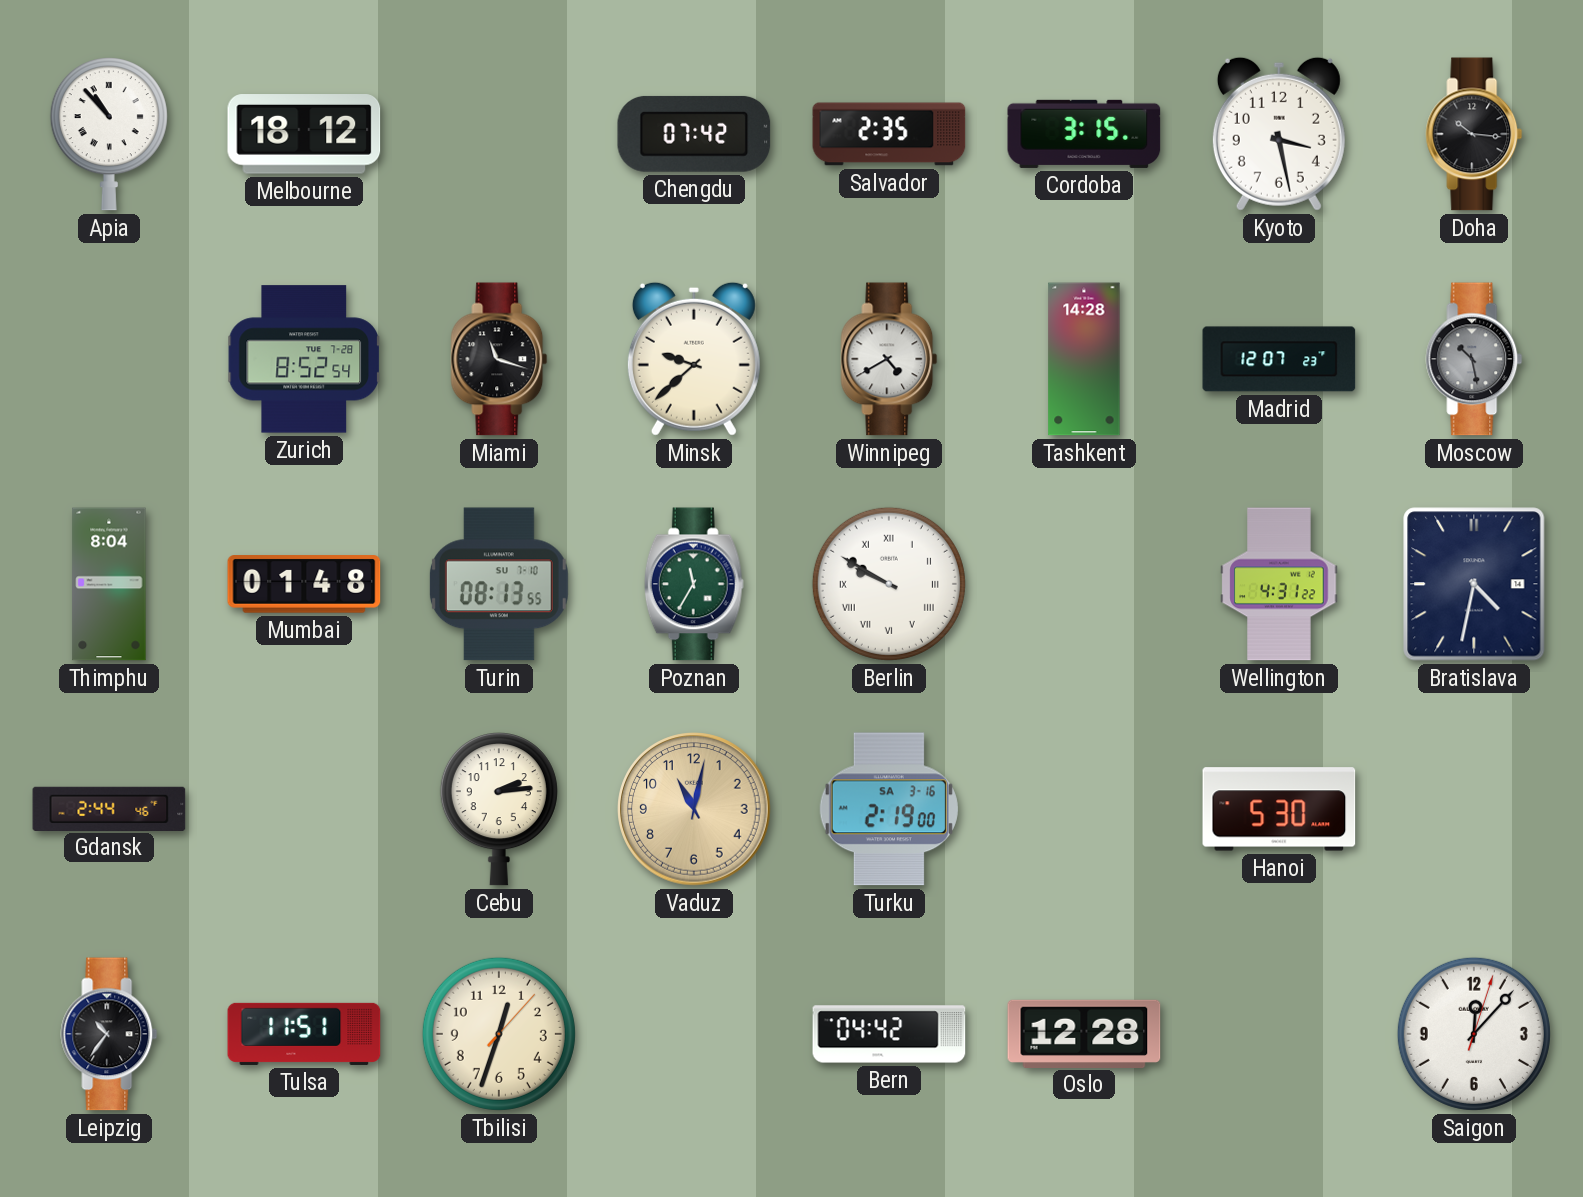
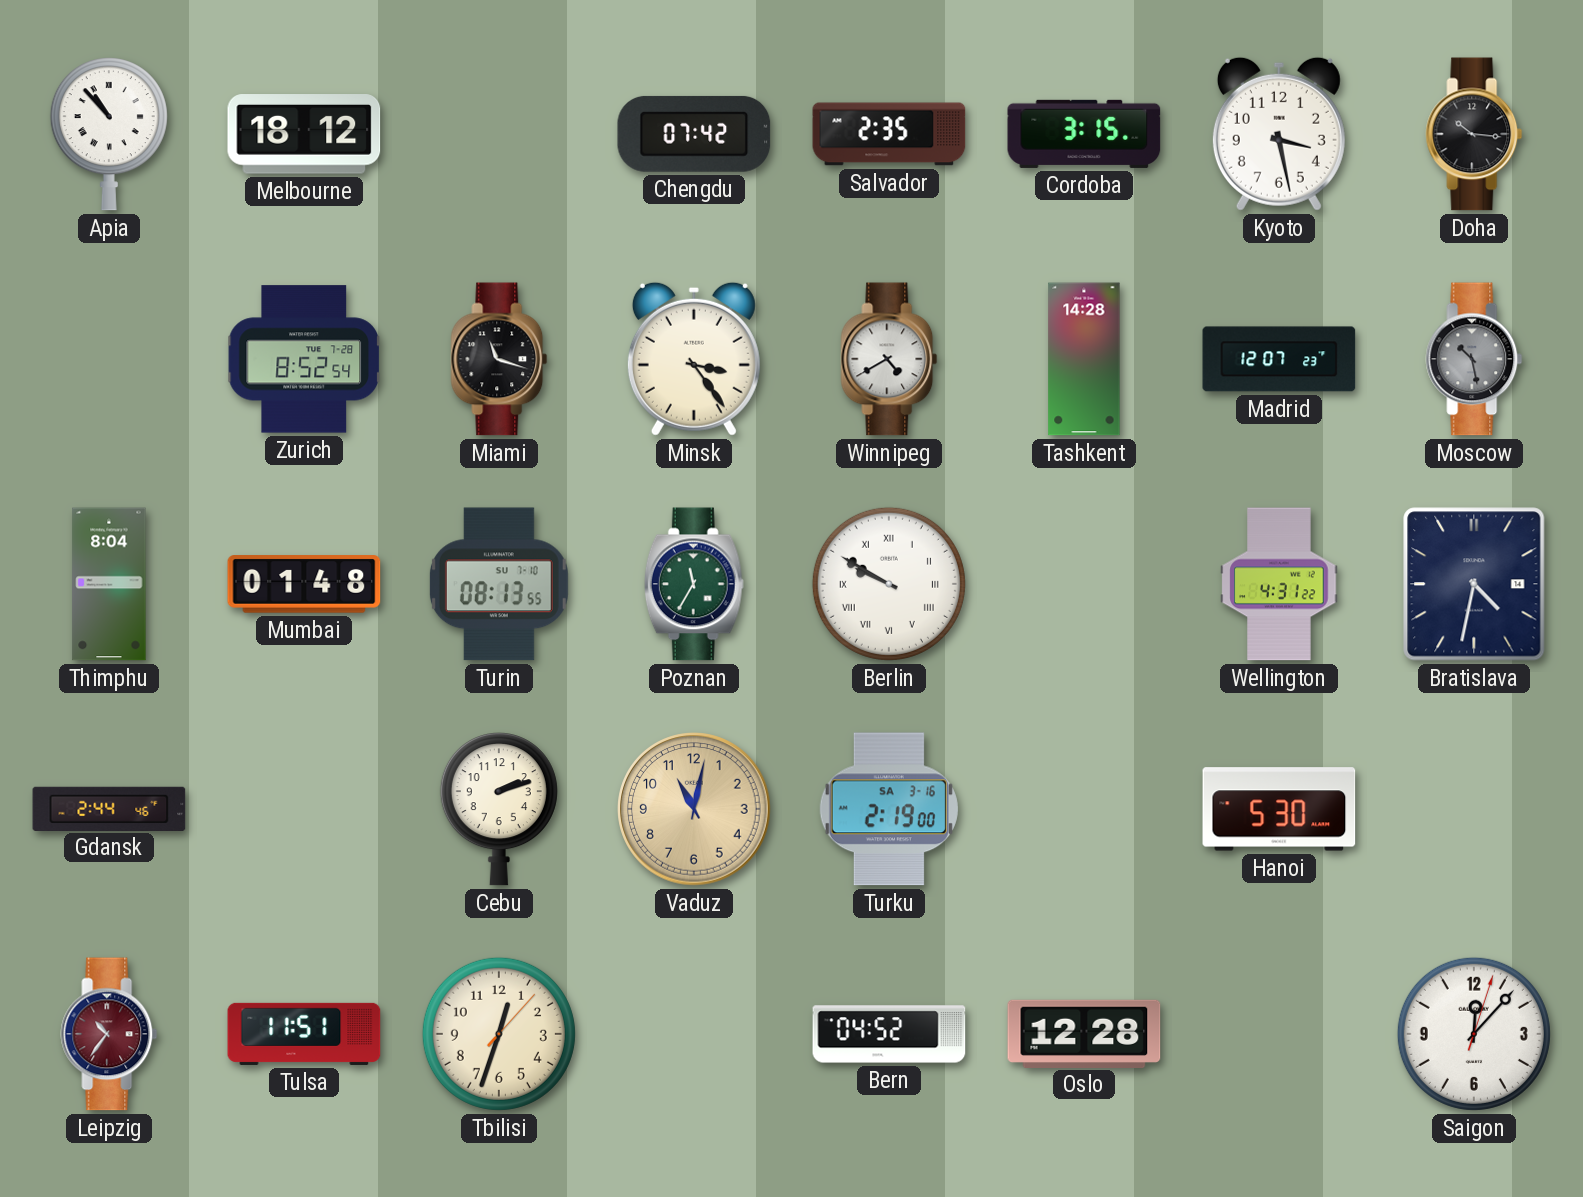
Minsk: 9:38 -> 3:24 (694, 359)
Cebu: 2:14 -> 2:12 (499, 809)
Leipzig dial: black -> burgundy (109, 1034)
Bern: 04:42 -> 04:52 (889, 1034)
